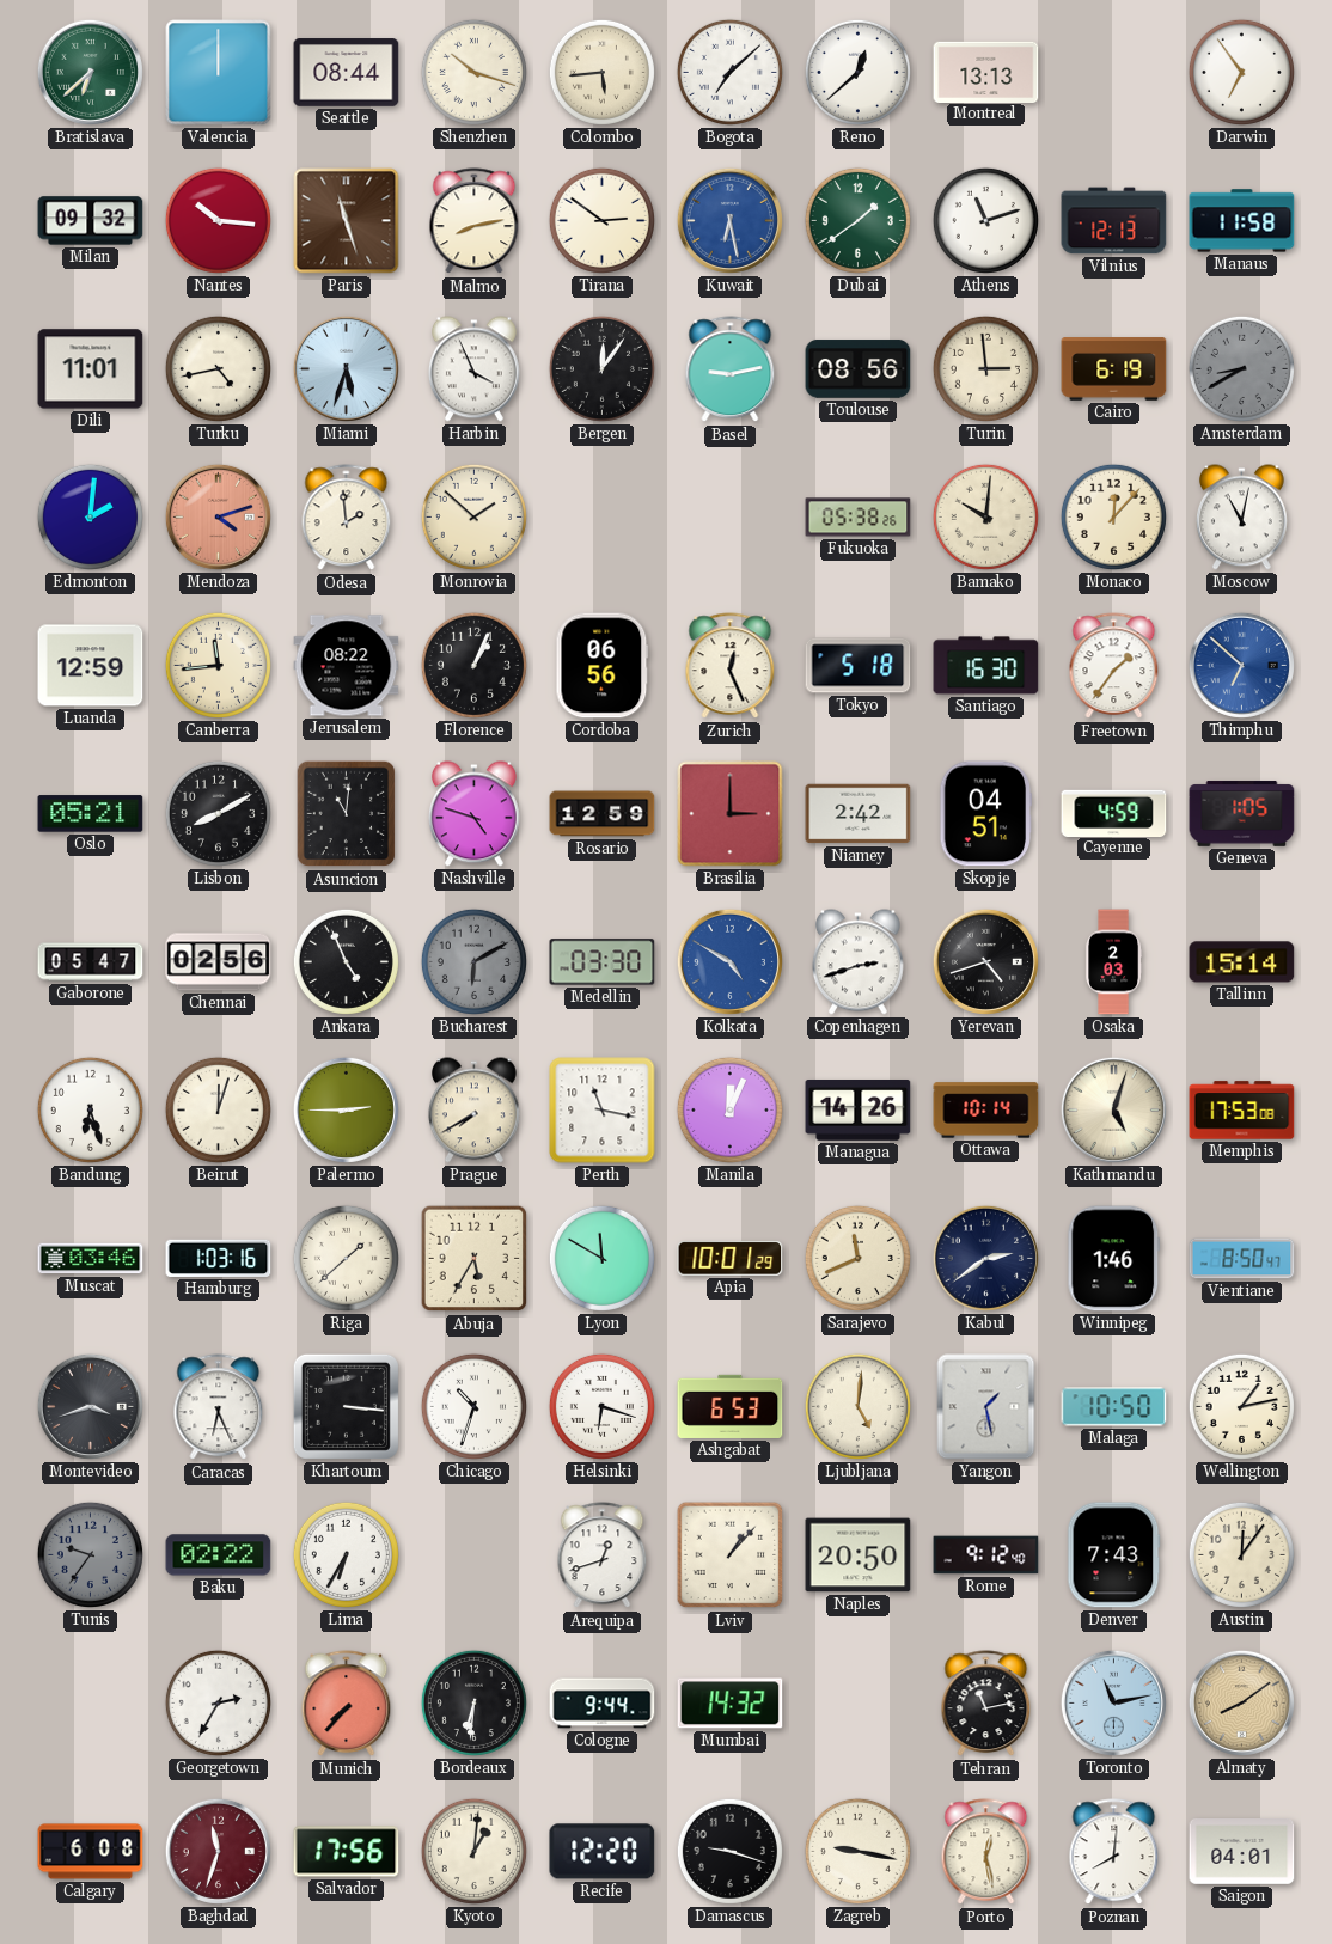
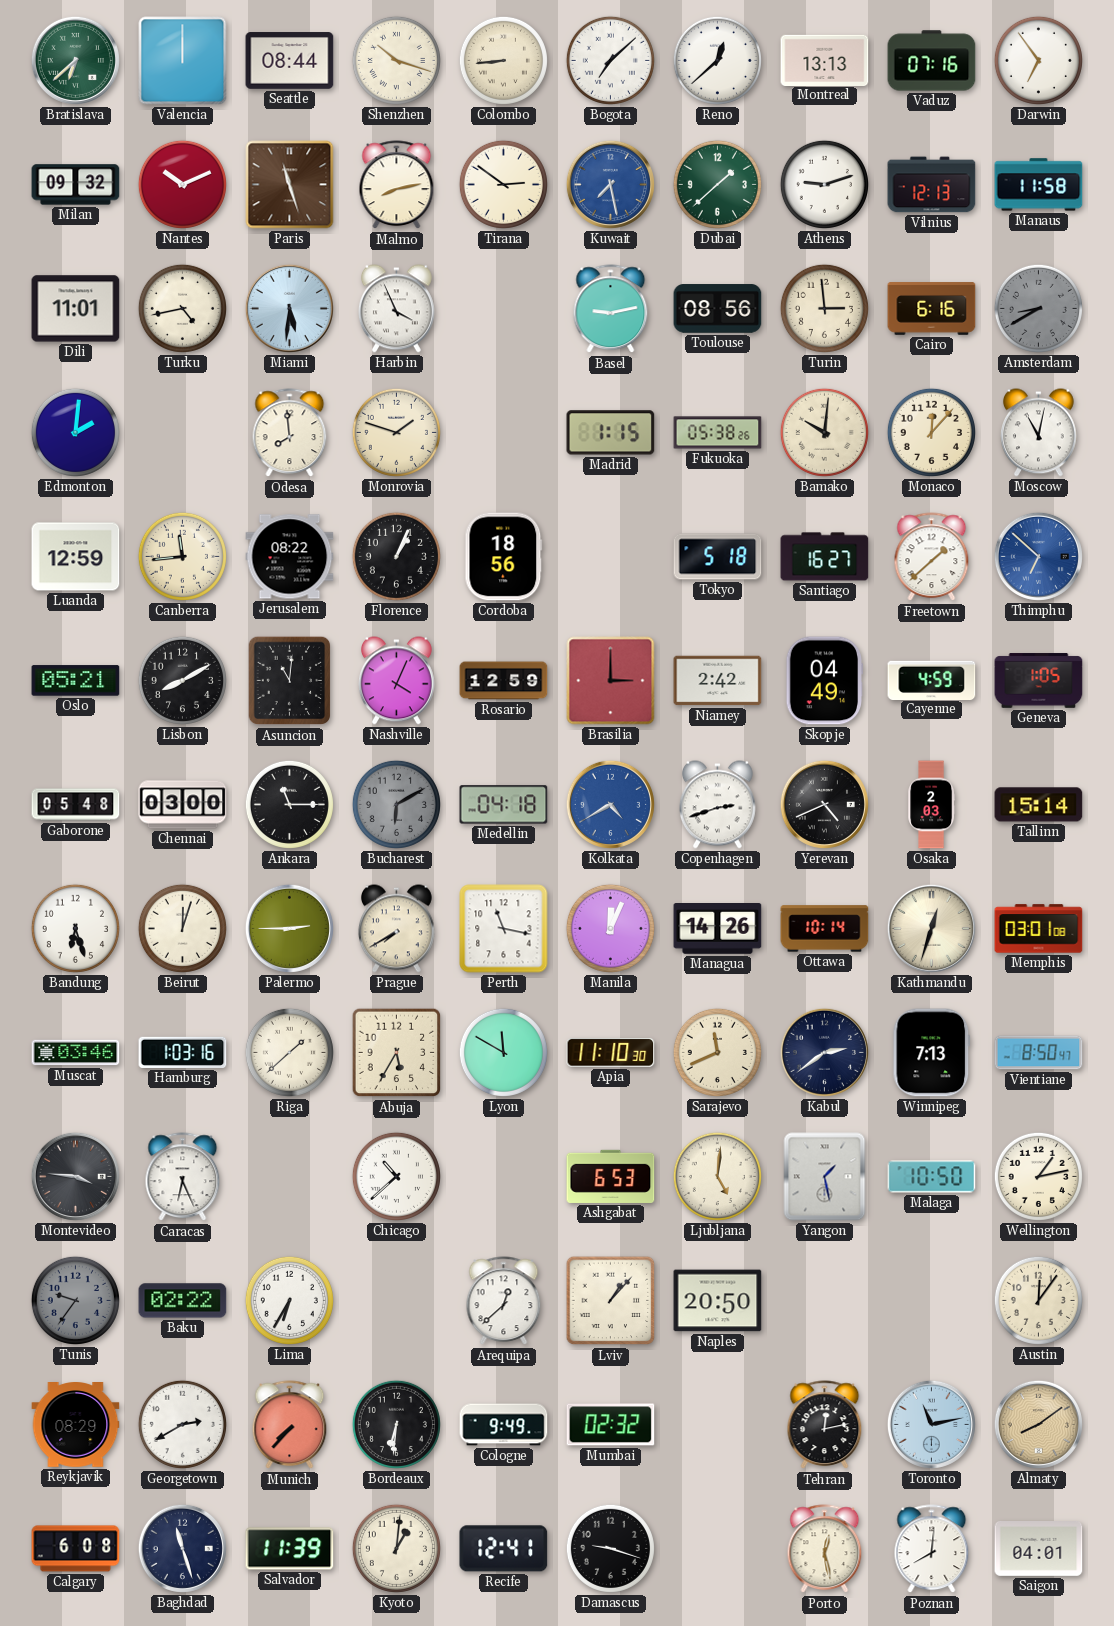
Colombo: 5:44 -> 8:44 (503, 60)
Vaduz: none -> 07:16 (932, 61)
Nantes: 10:16 -> 10:11 (182, 184)
Kuwait: 6:28 -> 7:28 (610, 184)
Dubai: 1:39 -> 1:38 (717, 184)
Athens: 11:12 -> 9:12 (824, 184)
Miami: 5:33 -> 5:31 (289, 308)
Bergen: 12:06 -> none (601, 368)
Cairo: 6:19 -> 6:16 (932, 309)
Mendoza: 4:12 -> none (218, 516)
Odesa: 1:59 -> 7:59 (290, 433)
Monrovia: 1:52 -> 1:48 (396, 432)
Madrid: none -> 1:15 (611, 433)
Cordoba: 06:56 -> 18:56 (504, 557)
Zurich: 12:26 -> none (731, 666)
Santiago: 16:30 -> 16:27 (825, 557)
Freetown: 1:36 -> 1:38 (932, 557)
Nashville: 4:48 -> 4:04 (396, 681)
Skopje: 04:51 -> 04:49 (825, 681)
Gaborone: 05:47 -> 05:48 (76, 805)
Chennai: 02:56 -> 03:00 (183, 805)
Ankara: 4:56 -> 11:15 (289, 804)
Medellin: 03:30 -> 04:18 (504, 805)
Kolkata: 4:50 -> 4:40 (610, 804)
Yerevan: 4:42 -> 4:41 (824, 804)
Kathmandu: 5:03 -> 12:33 (931, 928)
Memphis: 17:53 -> 03:01 (1039, 929)
Apia: 10:01 -> 11:10 (611, 1053)
Winnipeg: 1:46 -> 7:13 (932, 1053)
Montevideo: 3:42 -> 3:46 (75, 1176)
Khartoum: 3:16 -> none (346, 1406)
Chicago: 10:33 -> 10:38 (396, 1176)
Helsinki: 6:18 -> none (601, 1406)
Arequipa: 12:42 -> 12:38 (504, 1301)
Rome: 9:12 -> none (986, 1555)
Denver: 7:43 -> none (1114, 1555)
Reykjavik: none -> 08:29 (76, 1425)
Georgetown: 2:35 -> 2:40 (182, 1424)
Cologne: 9:44 -> 9:49 (504, 1425)
Mumbai: 14:32 -> 02:32 (611, 1425)
Tehran: 11:13 -> 12:13 (825, 1425)
Baghdad: 11:33 -> 11:27 (182, 1548)
Baghdad dial: burgundy -> navy (182, 1548)
Salvador: 17:56 -> 11:39 (290, 1549)
Recife: 12:20 -> 12:41 (504, 1549)
Zagreb: 9:17 -> none (857, 1851)
